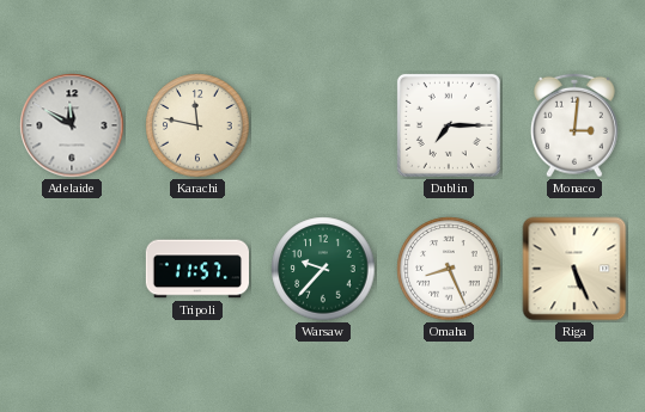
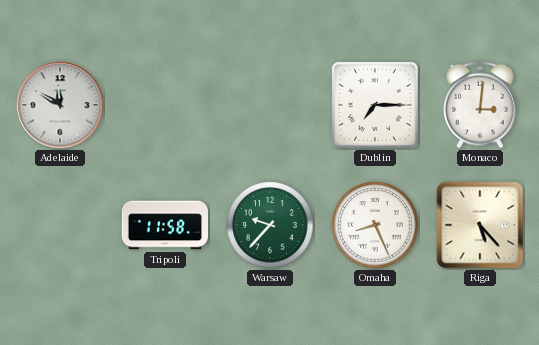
Karachi: 11:47 -> none (197, 125)
Tripoli: 11:57 -> 11:58 (164, 225)
Riga: 5:26 -> 5:23 (480, 225)
